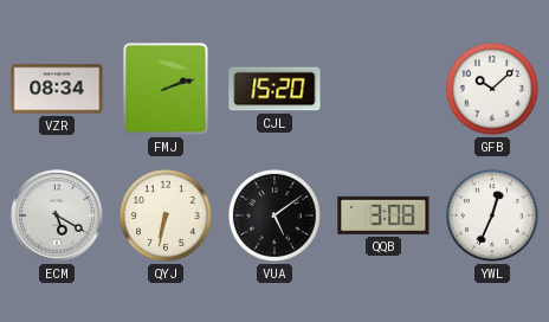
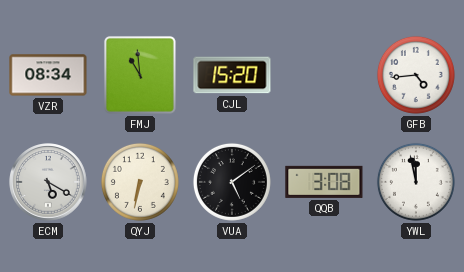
FMJ: 2:12 -> 10:59 (140, 75)
GFB: 10:08 -> 4:44 (416, 75)
YWL: 12:34 -> 11:58 (416, 182)
